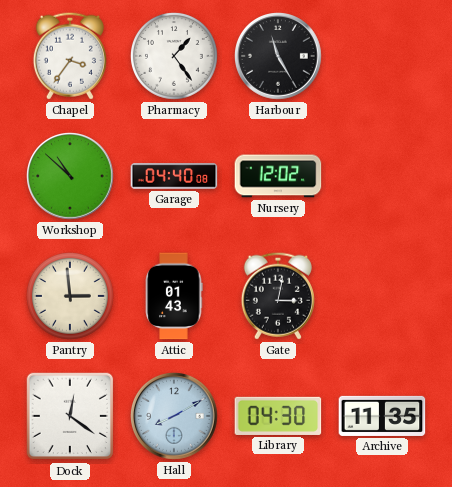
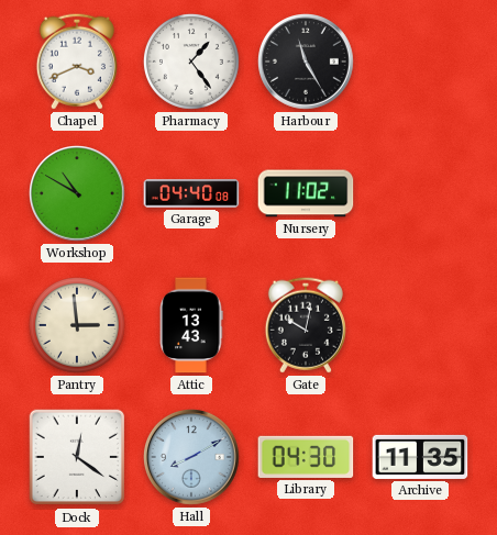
Chapel: 3:36 -> 3:41 (77, 62)
Workshop: 10:52 -> 10:50 (78, 194)
Nursery: 12:02 -> 11:02 (306, 193)
Attic: 01:43 -> 13:43 (191, 325)
Gate: 3:02 -> 10:02 (306, 325)
